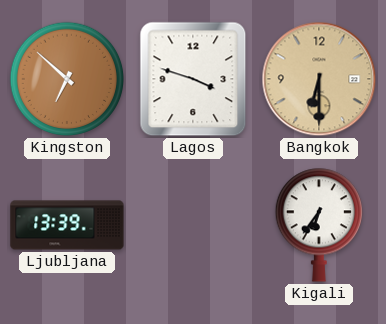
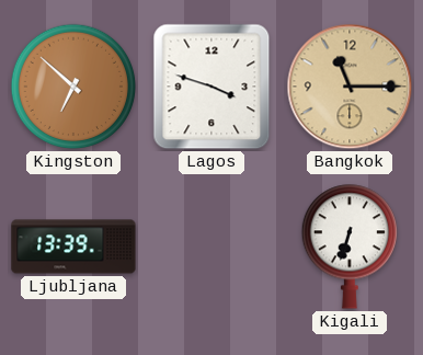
Bangkok: 6:30 -> 11:15 (350, 87)
Kigali: 6:36 -> 6:33 (348, 247)
